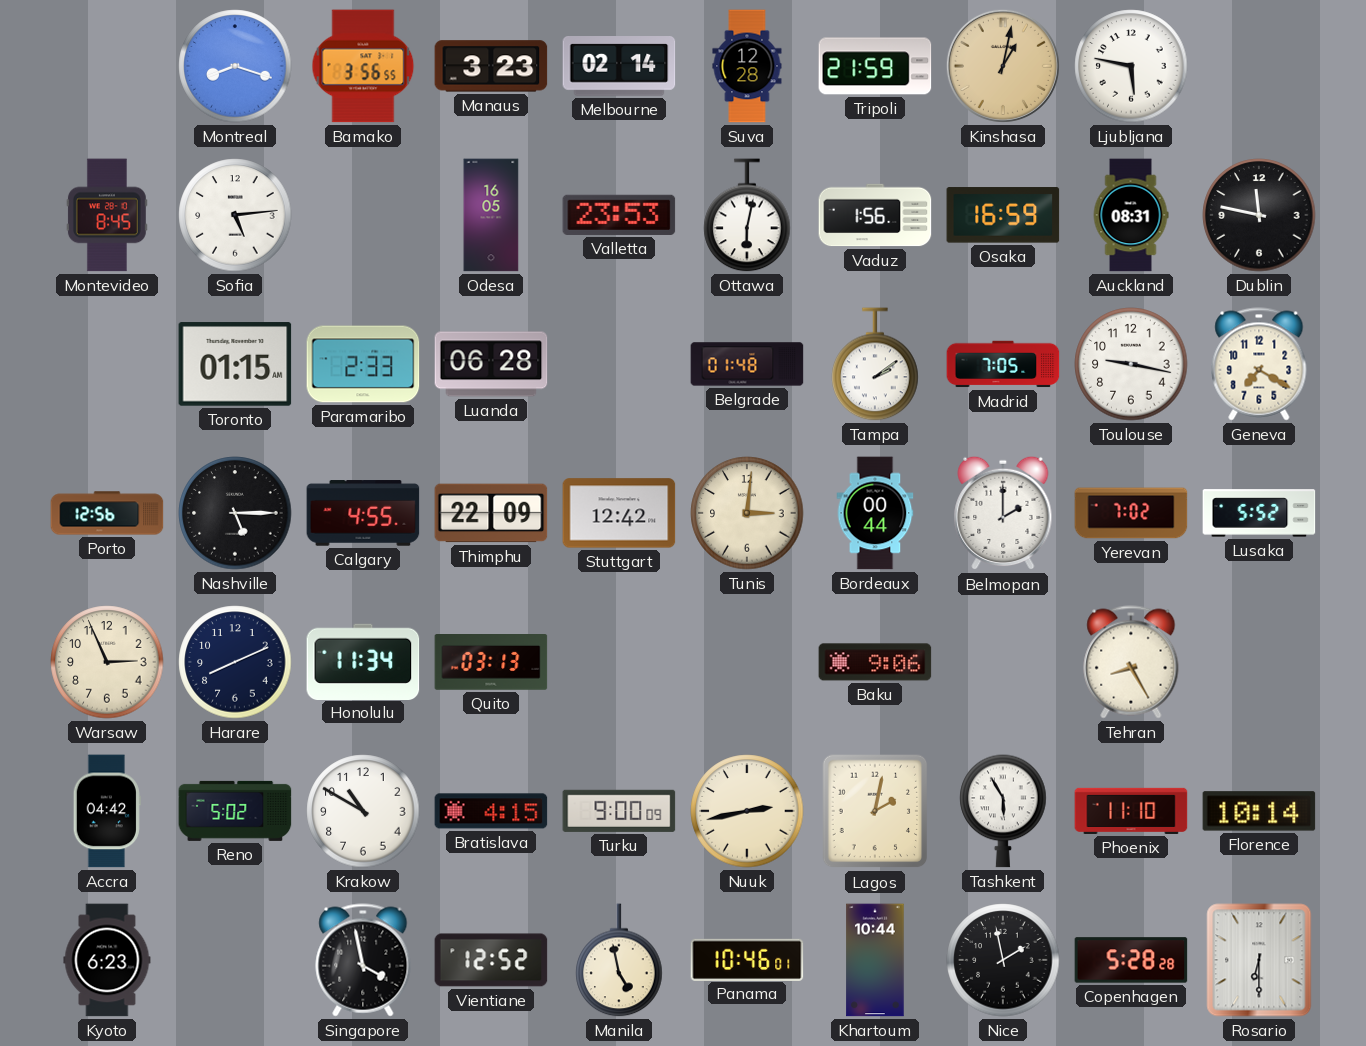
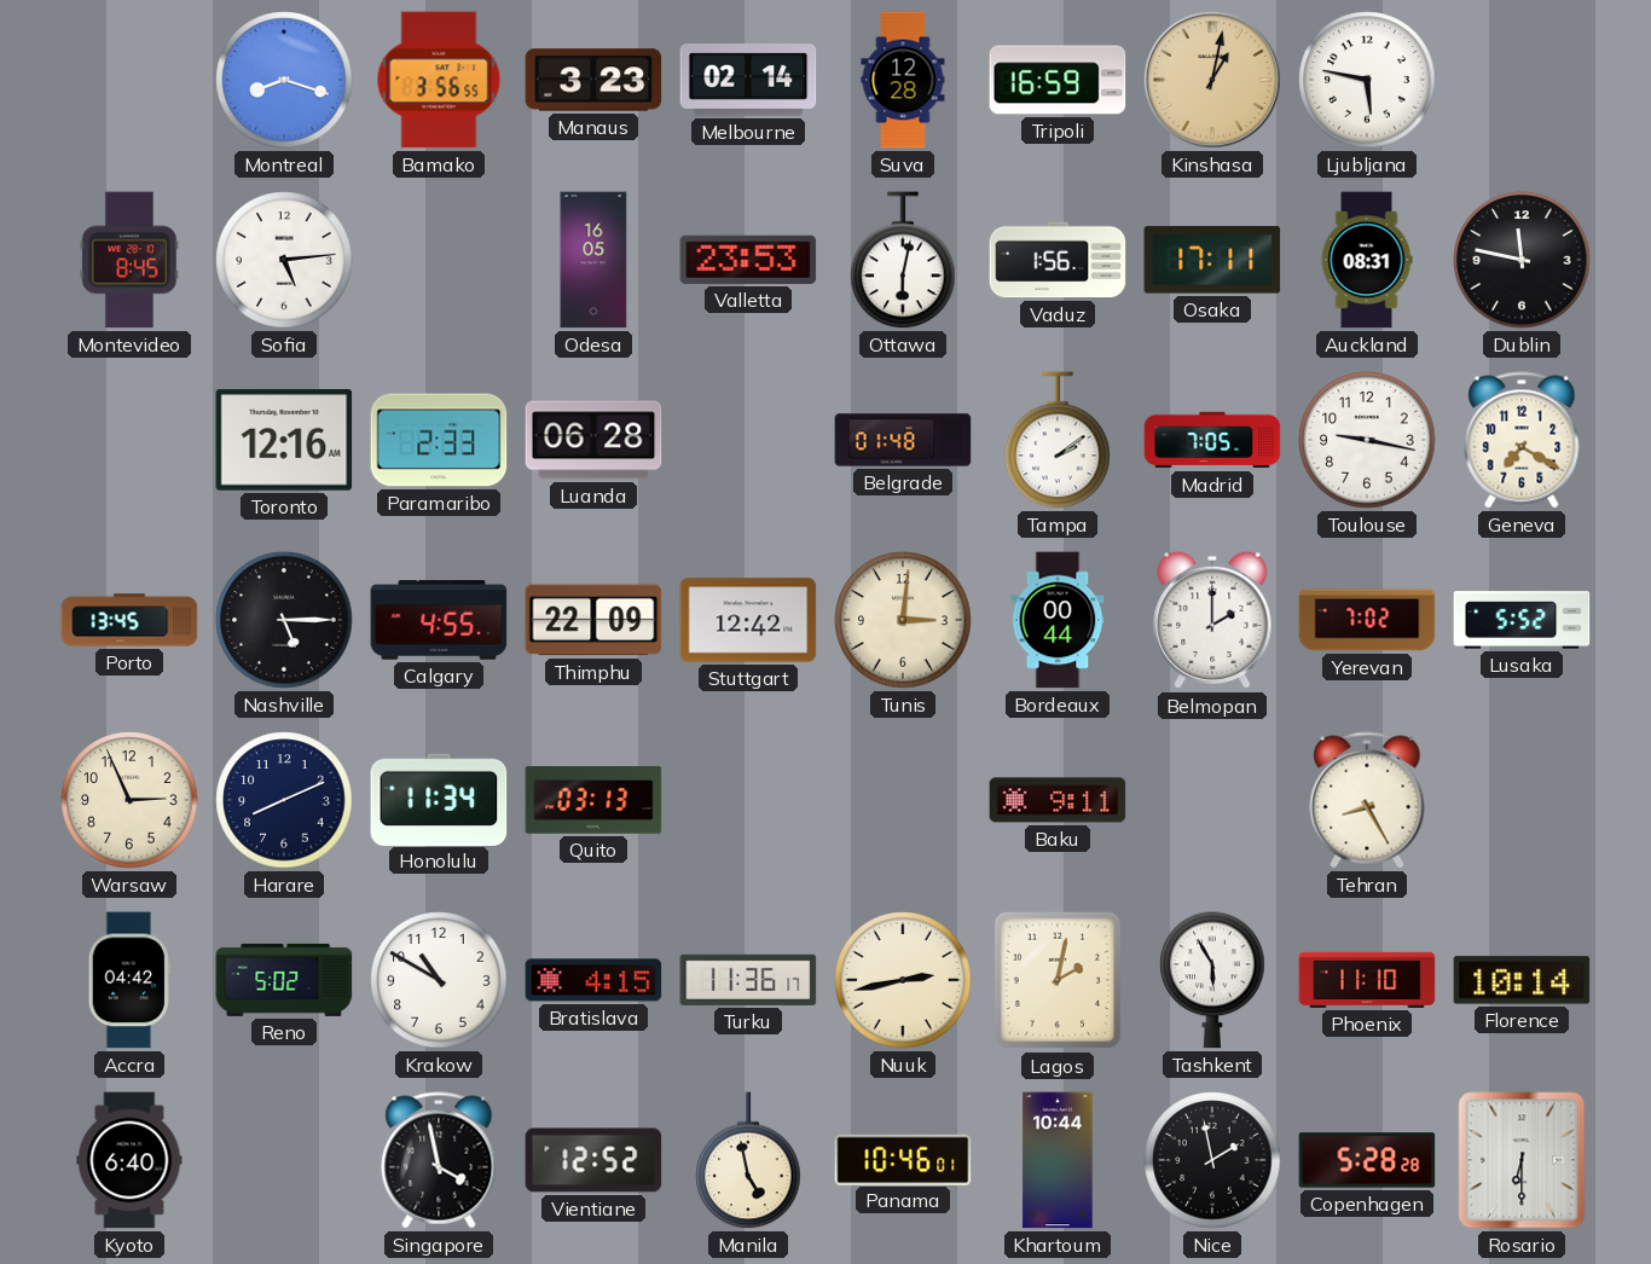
Tripoli: 21:59 -> 16:59 (1058, 80)
Osaka: 16:59 -> 17:11 (1212, 260)
Toronto: 01:15 -> 12:16 (284, 440)
Porto: 12:56 -> 13:45 (129, 620)
Baku: 9:06 -> 9:11 (1058, 800)
Turku: 9:00 -> 11:36 (748, 980)
Kyoto: 6:23 -> 6:40 (129, 1160)
